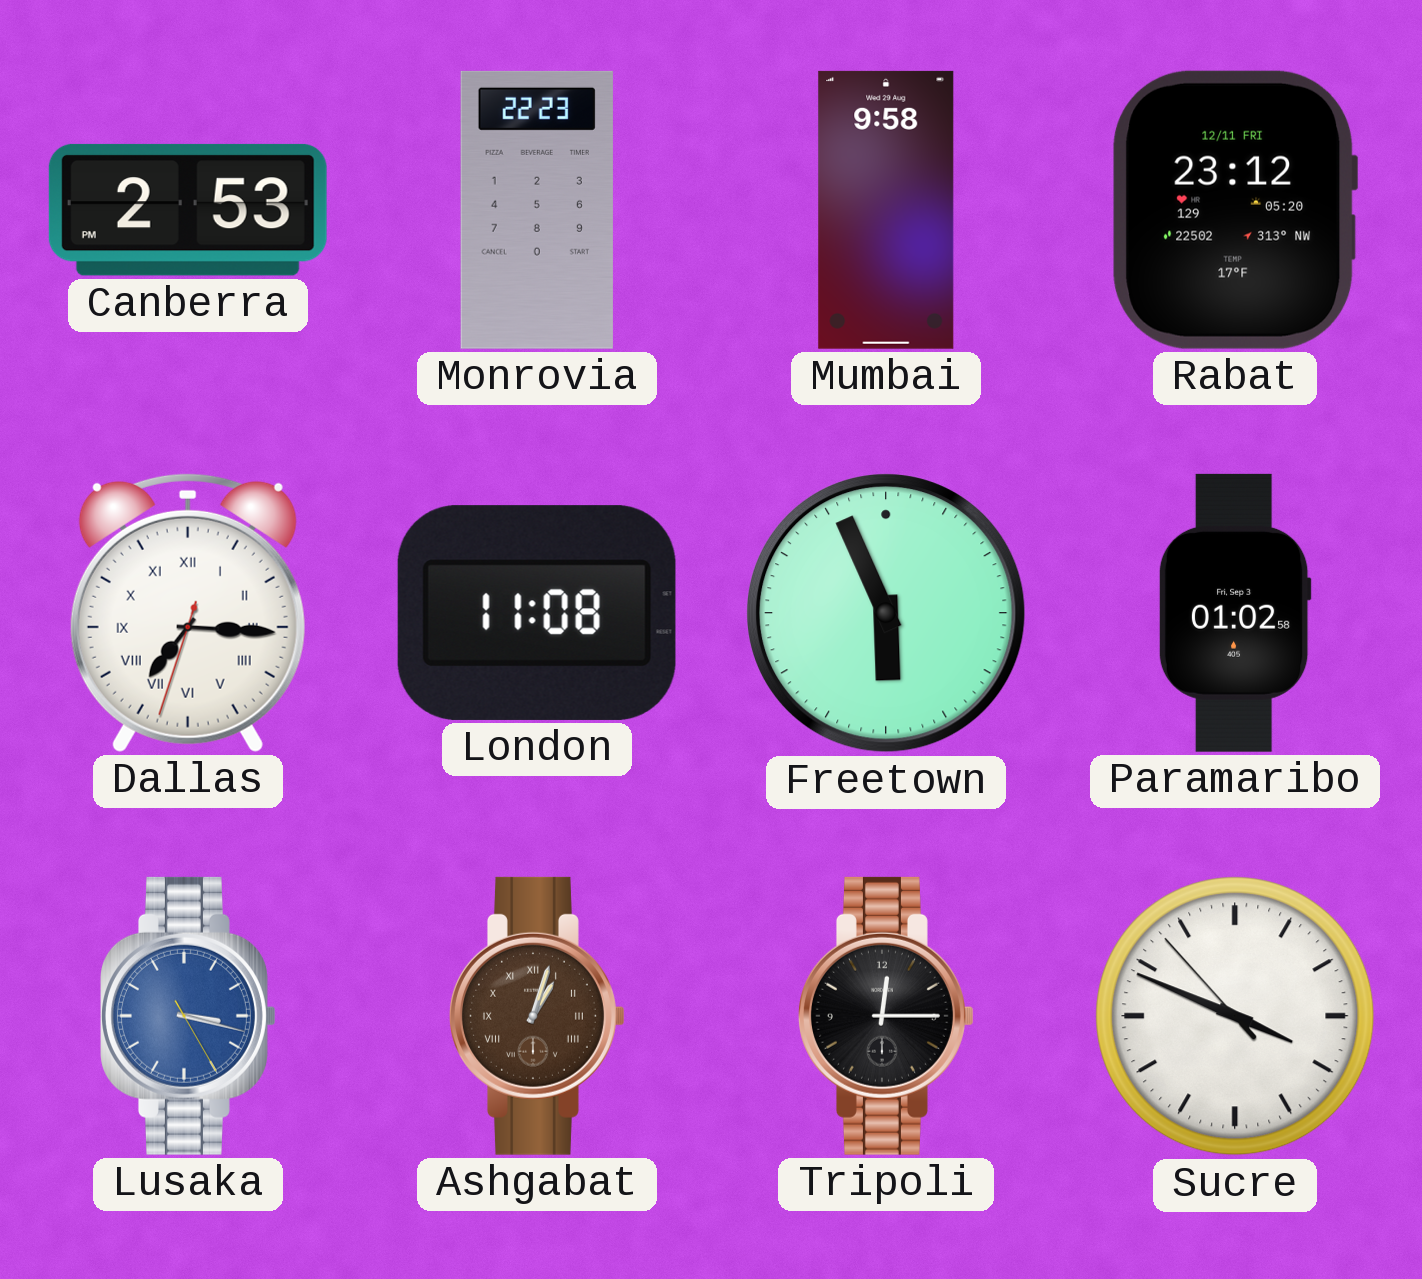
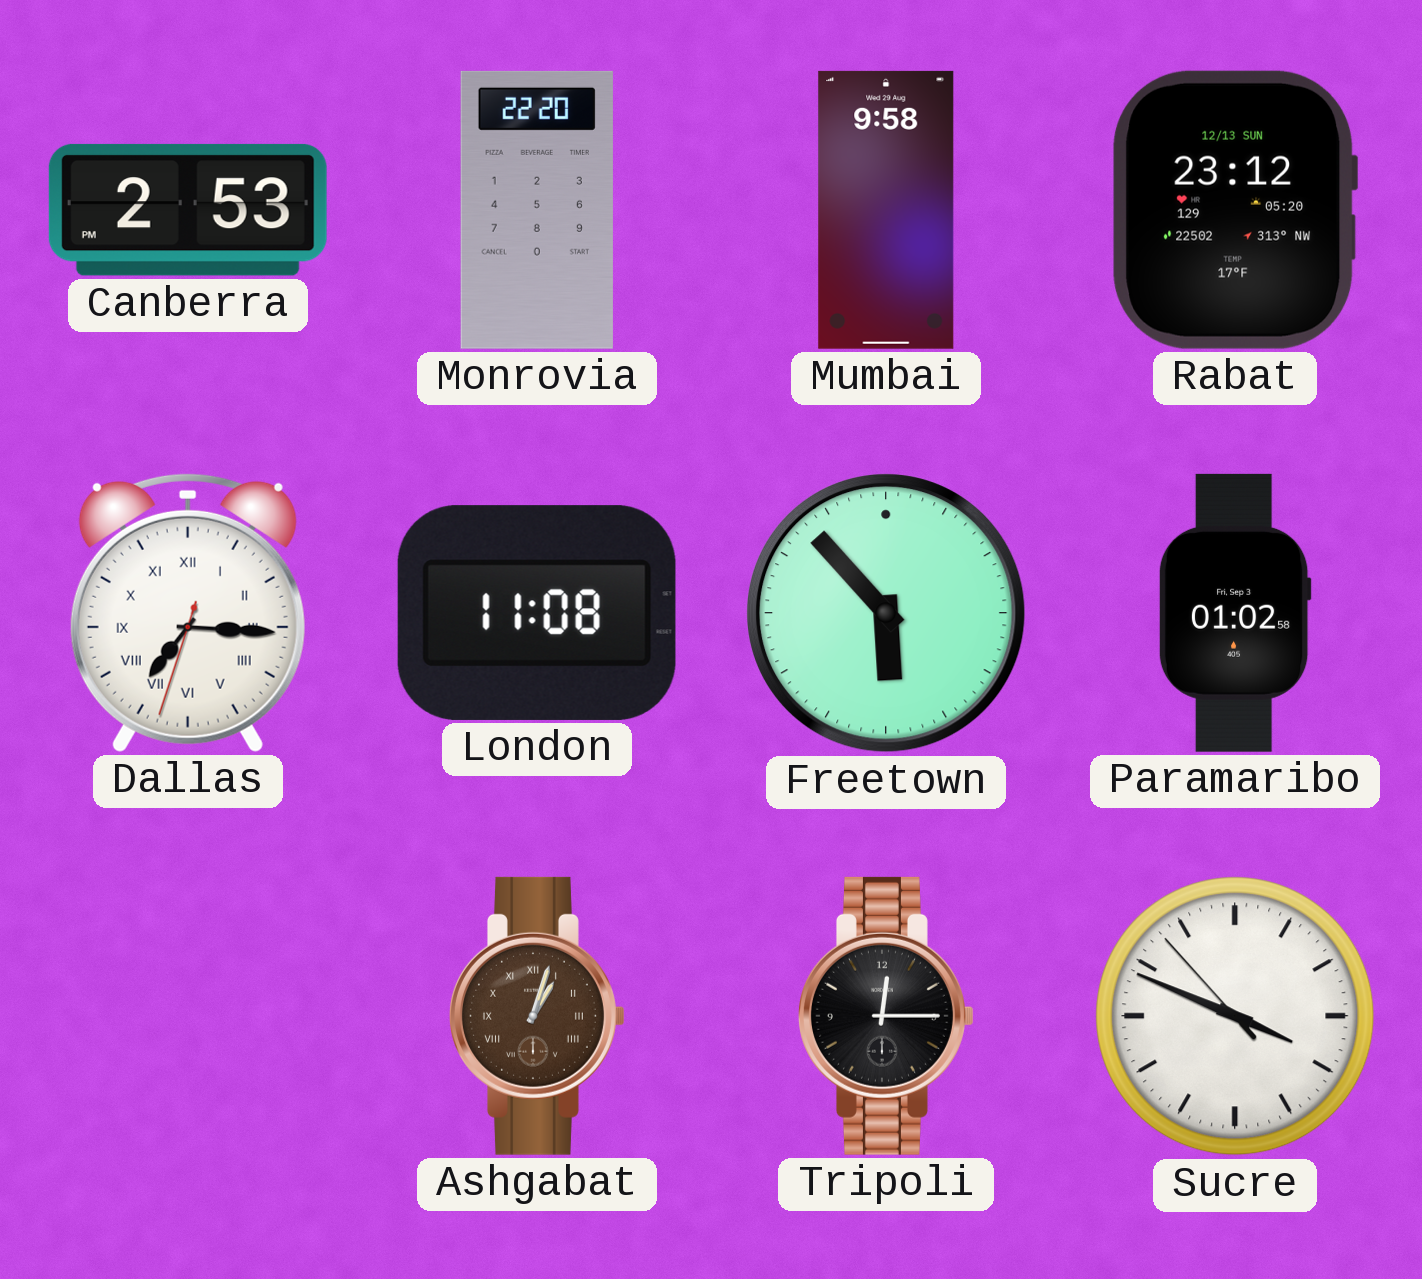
Monrovia: 22:23 -> 22:20 (537, 210)
Rabat date: 12/11 FRI -> 12/13 SUN (1235, 210)
Freetown: 5:56 -> 5:53 (886, 613)
Lusaka: 3:17 -> none (189, 1016)
